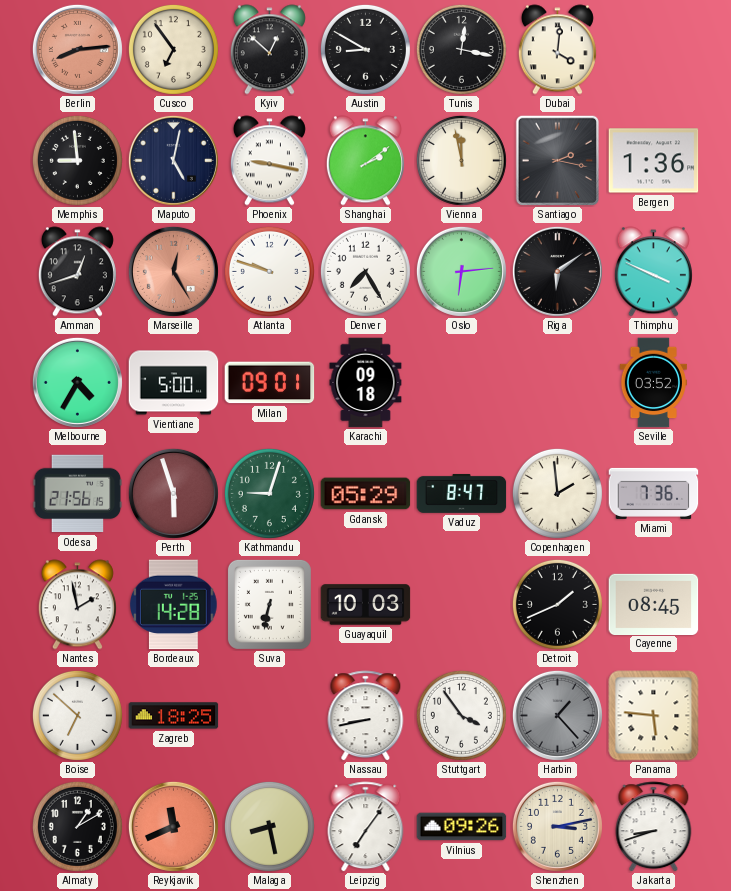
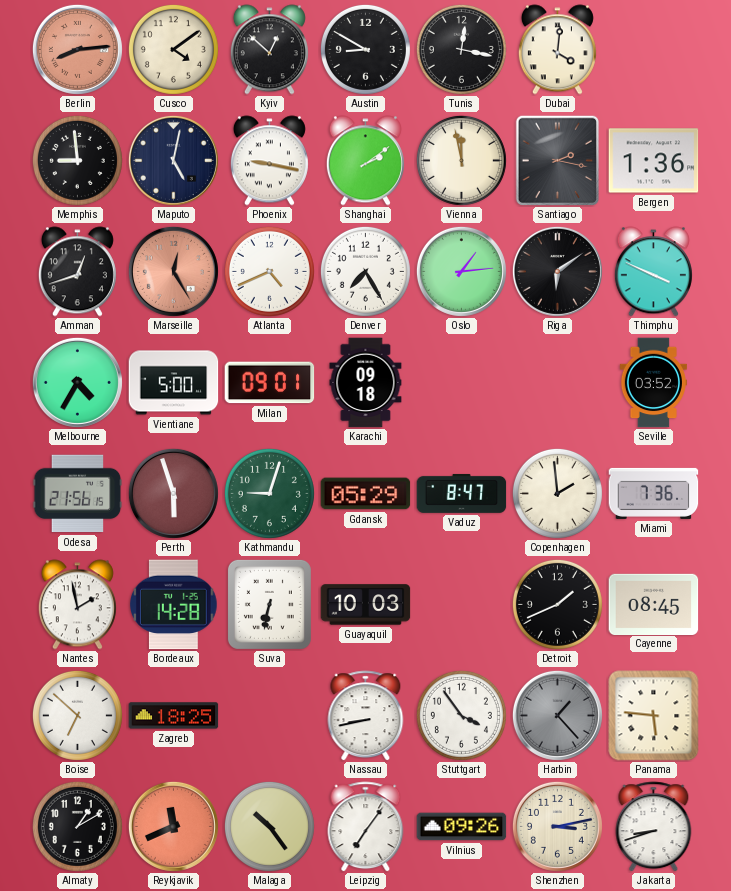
Cusco: 6:54 -> 4:09 (173, 49)
Atlanta: 9:48 -> 4:41 (269, 271)
Oslo: 6:14 -> 1:14 (461, 271)
Malaga: 8:28 -> 10:24 (269, 826)
